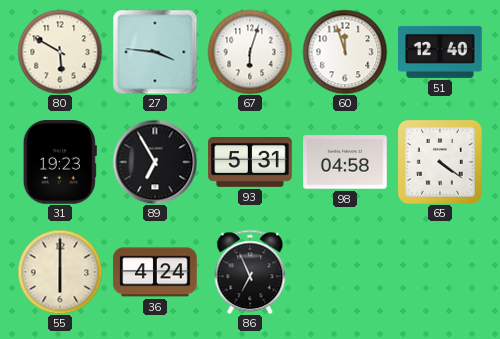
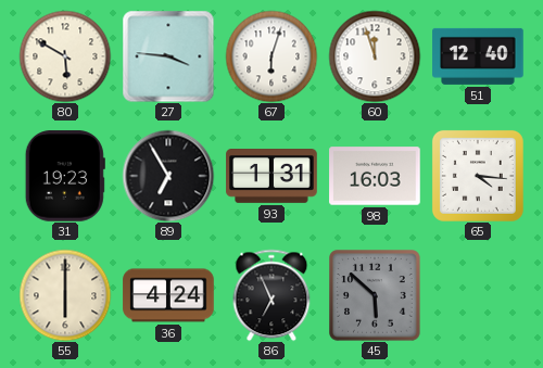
93: 5:31 -> 1:31 (271, 177)
98: 04:58 -> 16:03 (375, 176)
65: 4:21 -> 4:16 (478, 176)
45: none -> 5:52 (375, 295)
